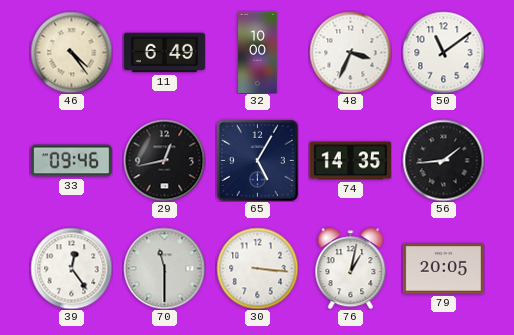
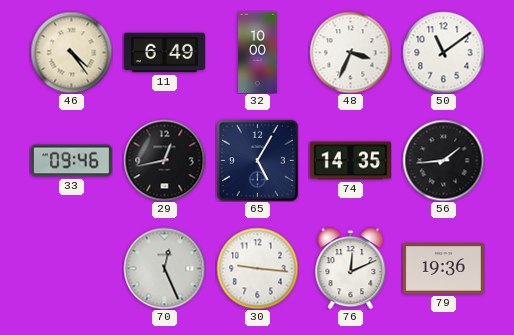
39: 12:24 -> none (71, 268)
70: 11:30 -> 12:26 (164, 268)
30: 3:16 -> 9:16 (257, 268)
76: 1:02 -> 12:11 (351, 268)
79: 20:05 -> 19:36 (443, 269)
